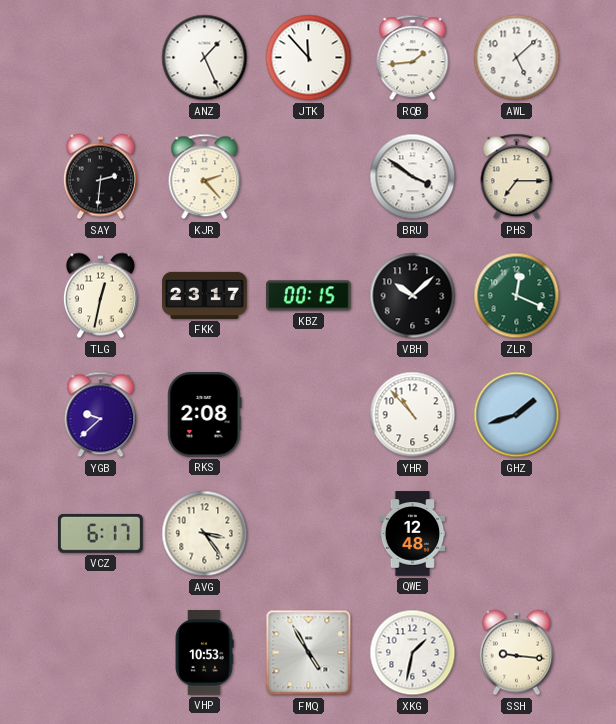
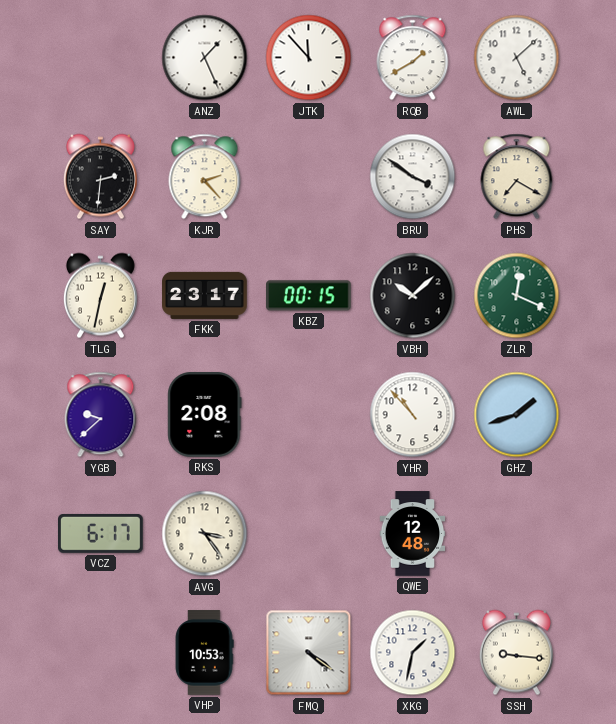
RQB: 1:44 -> 1:40 (413, 58)
PHS: 7:15 -> 7:20 (517, 177)
FMQ: 4:55 -> 4:21 (309, 653)
